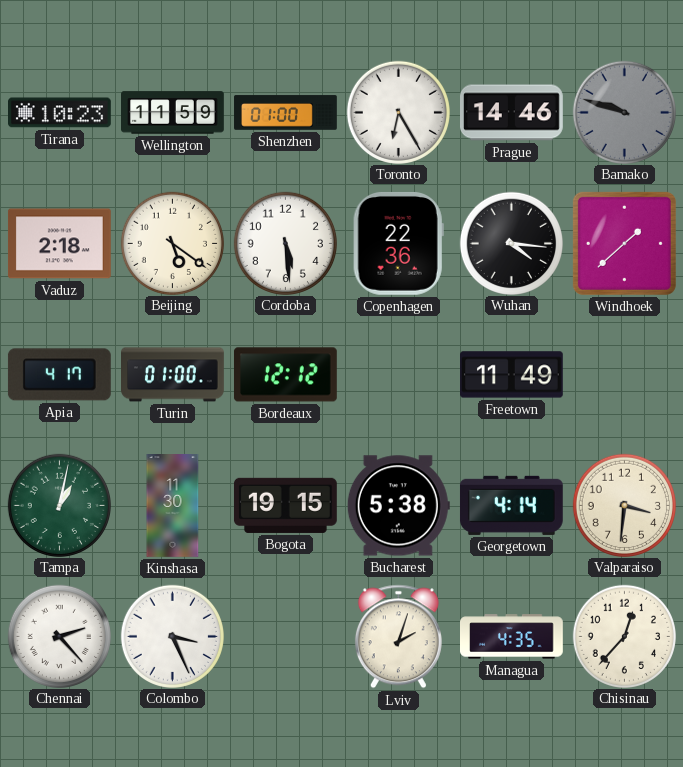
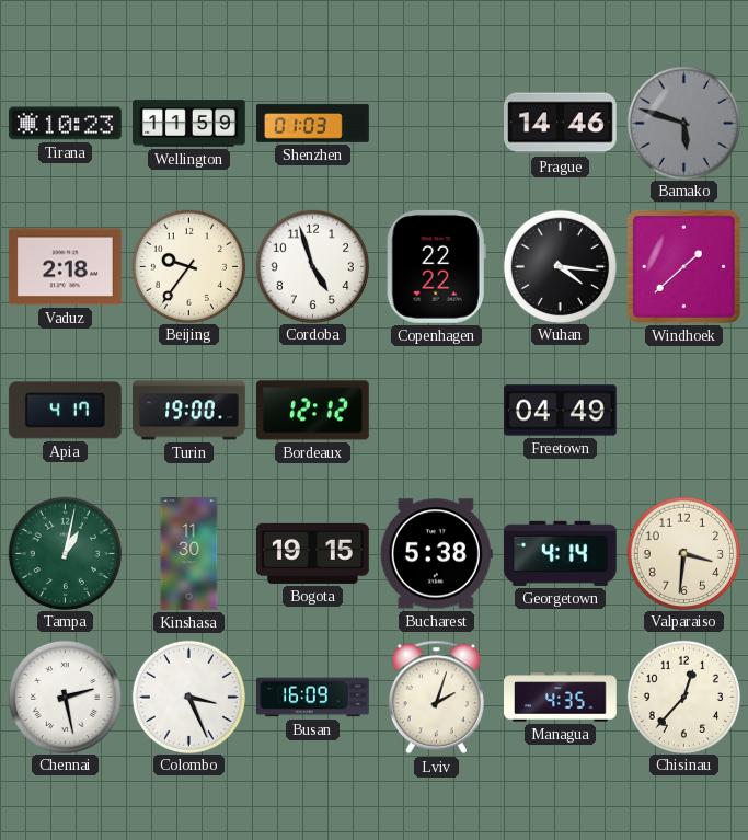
Shenzhen: 01:00 -> 01:03 (313, 124)
Toronto: 6:25 -> none (398, 112)
Bamako: 9:48 -> 5:48 (683, 123)
Beijing: 5:21 -> 9:36 (188, 266)
Cordoba: 5:29 -> 4:57 (312, 266)
Copenhagen: 22:36 -> 22:22 (436, 266)
Turin: 01:00 -> 19:00 (189, 411)
Freetown: 11:49 -> 04:49 (561, 411)
Chennai: 2:23 -> 2:28 (65, 697)
Busan: none -> 16:09 (313, 698)
